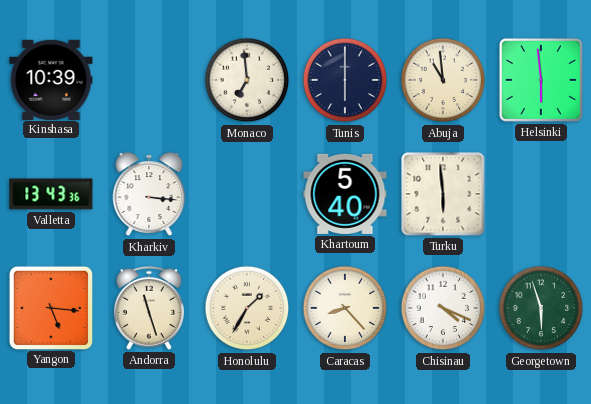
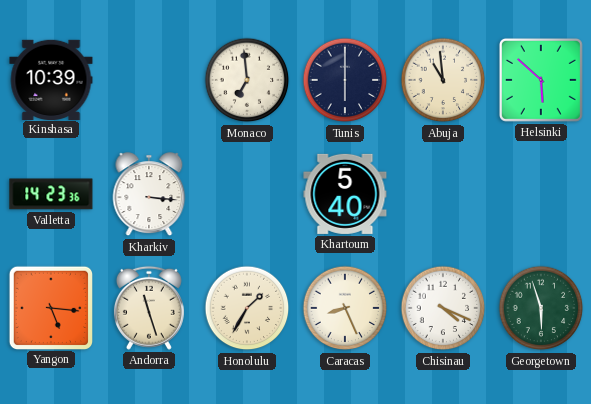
Helsinki: 5:59 -> 5:52 (541, 80)
Valletta: 13:43 -> 14:23 (51, 194)
Turku: 5:59 -> none (443, 194)
Caracas: 8:23 -> 8:26 (345, 308)
